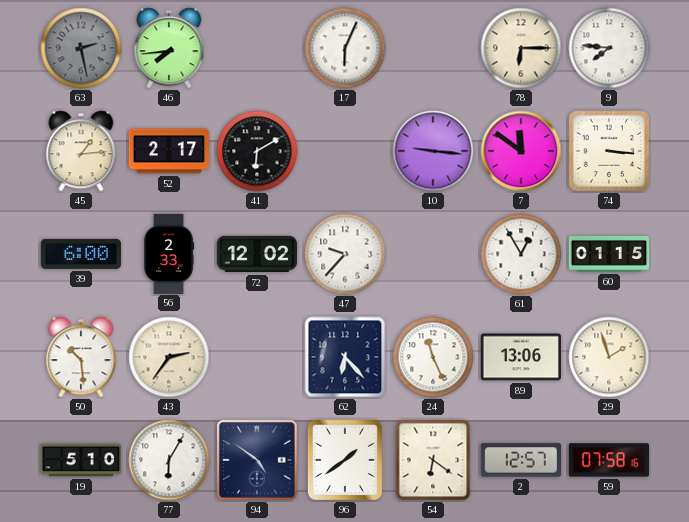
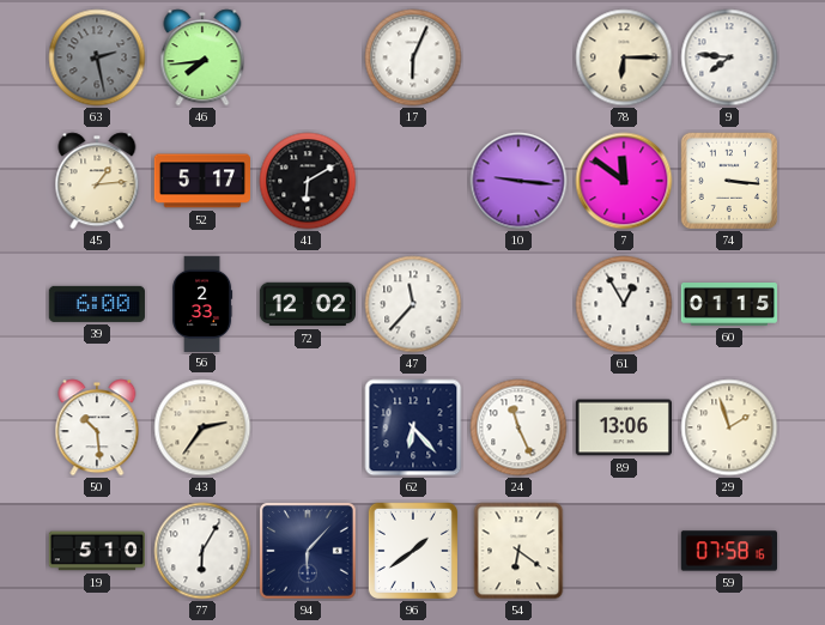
52: 2:17 -> 5:17 (201, 181)
47: 9:37 -> 11:37 (413, 304)
94: 4:51 -> 6:07 (309, 552)
2: 12:57 -> none (520, 460)
